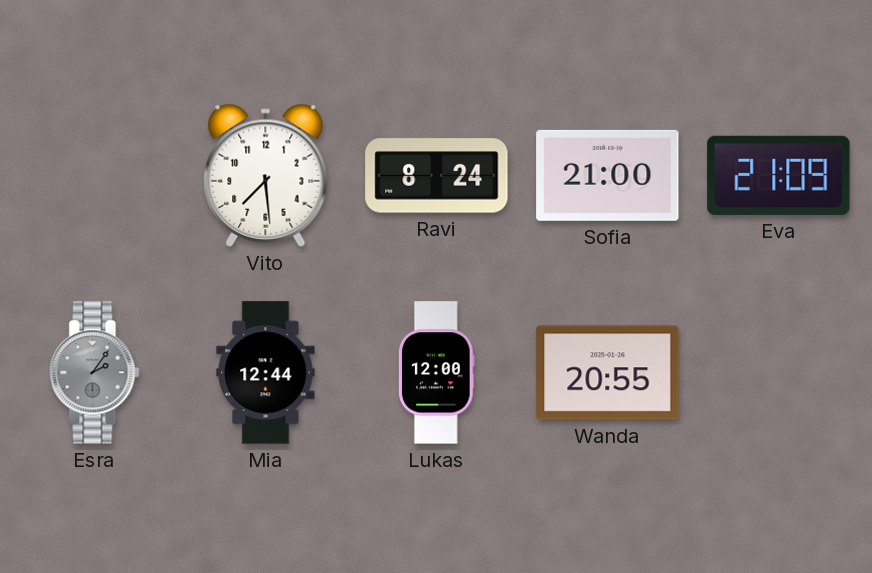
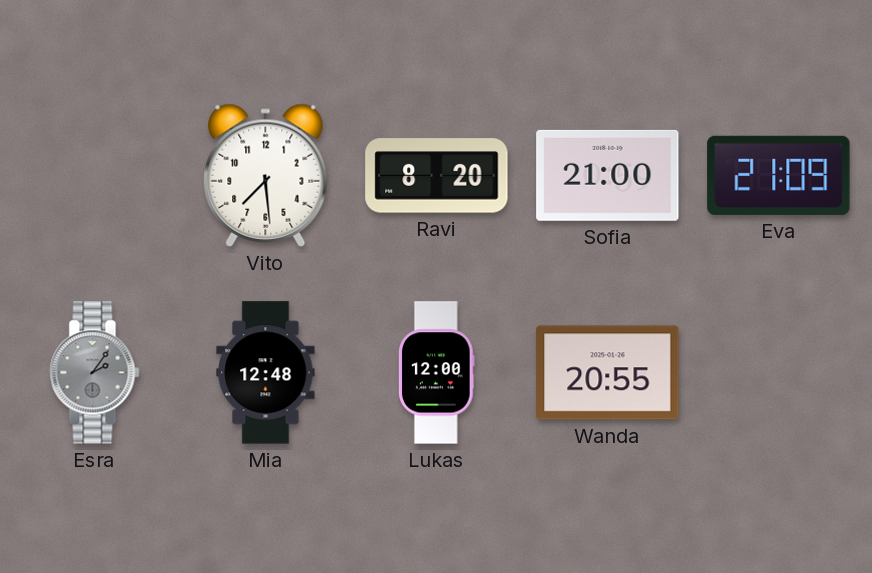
Ravi: 8:24 -> 8:20 (437, 176)
Mia: 12:44 -> 12:48 (266, 373)
